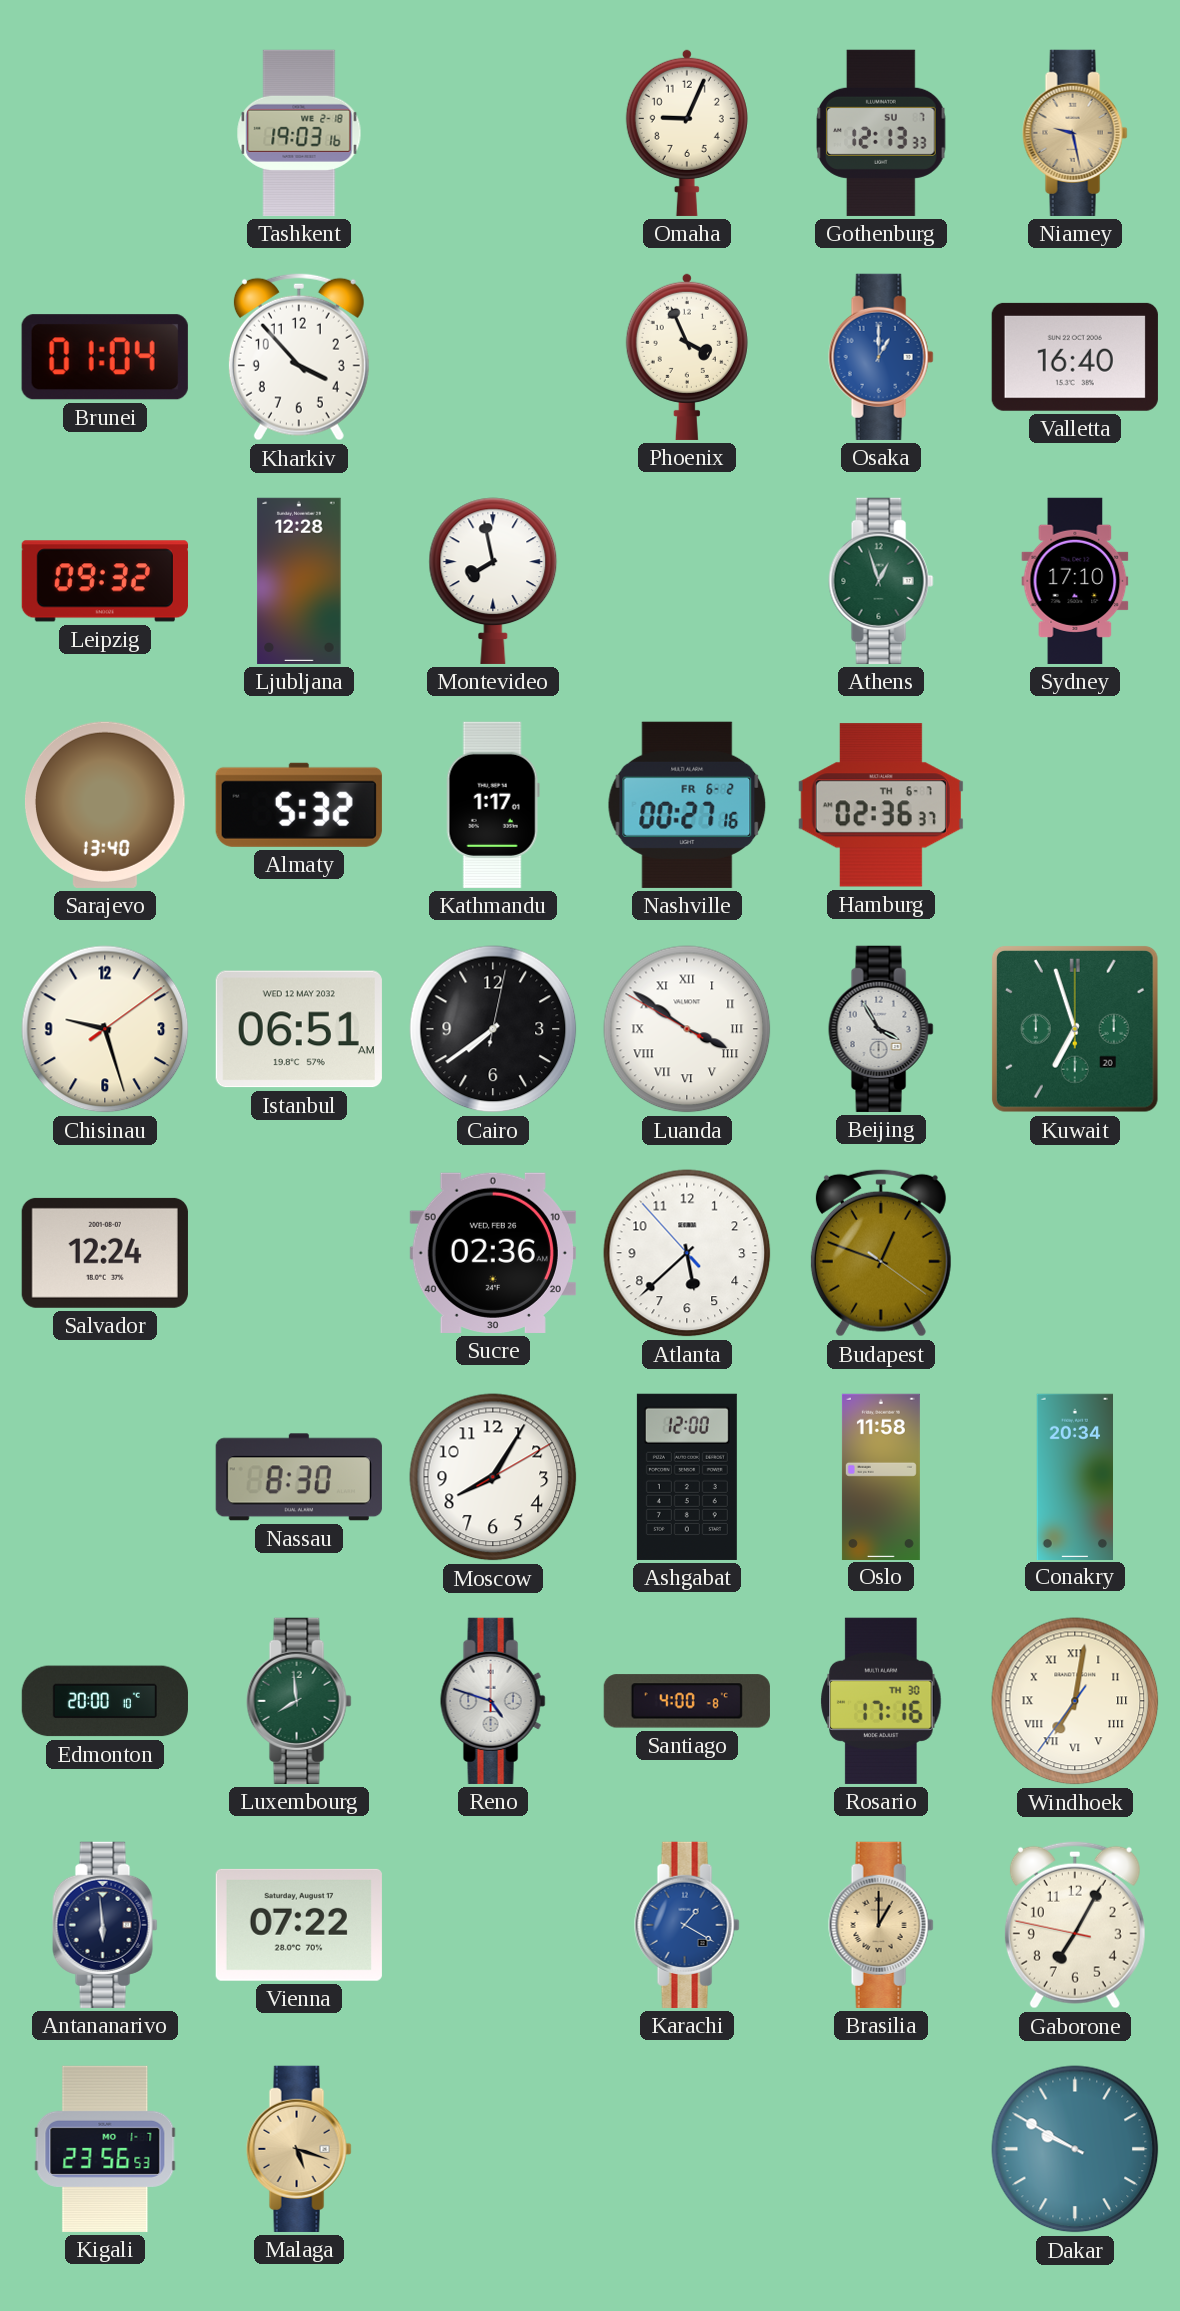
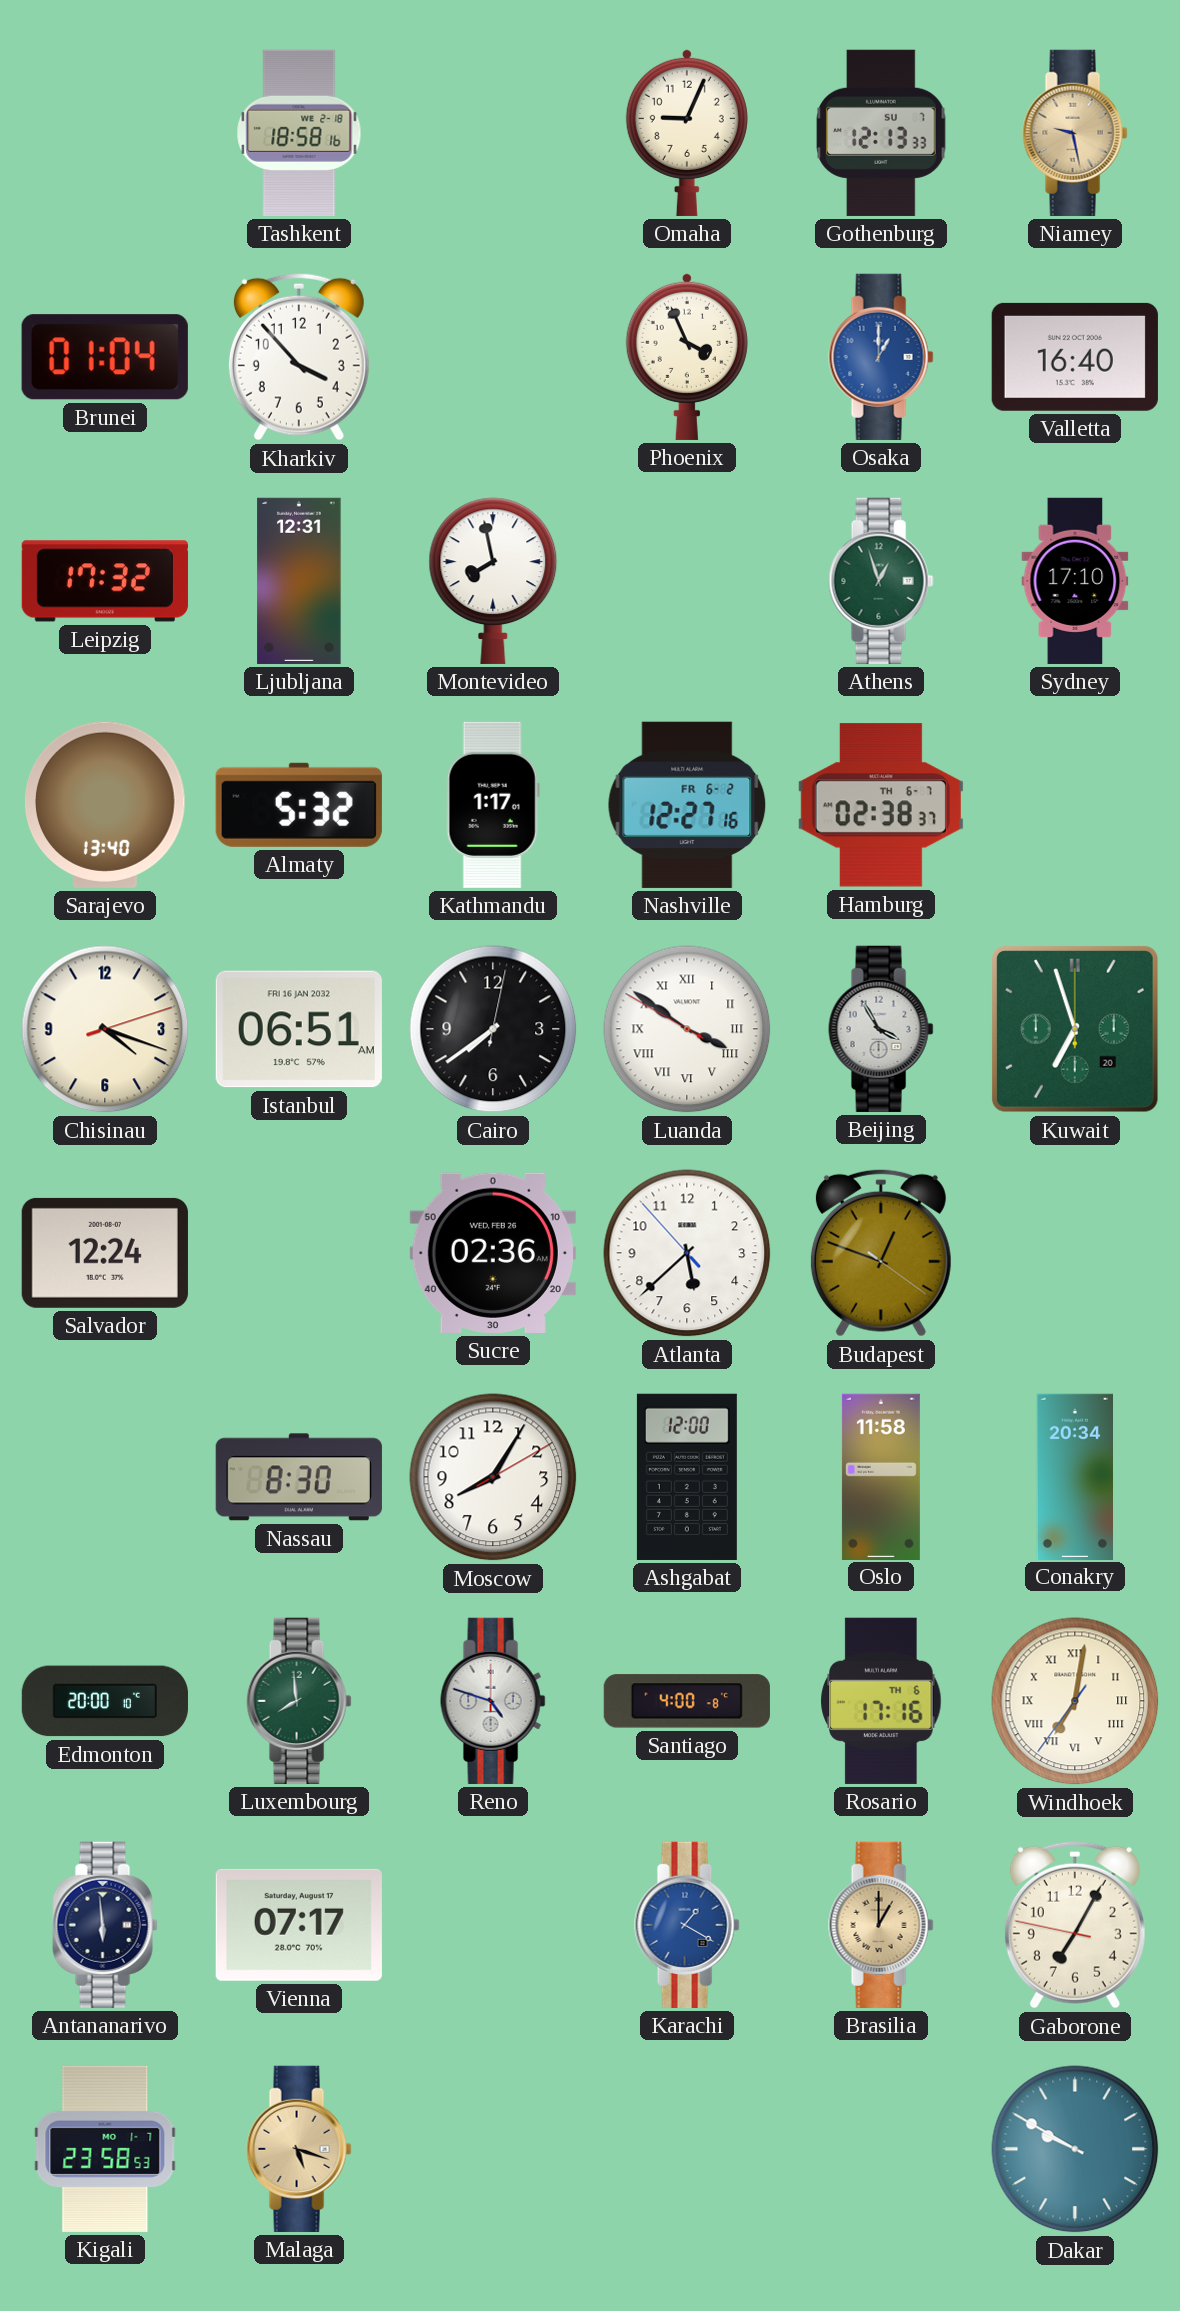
Tashkent: 19:03 -> 18:58 (299, 133)
Leipzig: 09:32 -> 17:32 (105, 581)
Ljubljana: 12:28 -> 12:31 (299, 581)
Nashville: 00:27 -> 12:27 (687, 805)
Hamburg: 02:36 -> 02:38 (881, 805)
Chisinau: 9:27 -> 4:18 (105, 1029)
Istanbul date: WED 12 MAY 2032 -> FRI 16 JAN 2032 (299, 1029)
Rosario date: TH 30 -> TH 6 (881, 1701)
Vienna: 07:22 -> 07:17 (299, 1925)
Kigali: 23:56 -> 23:58 (105, 2149)
